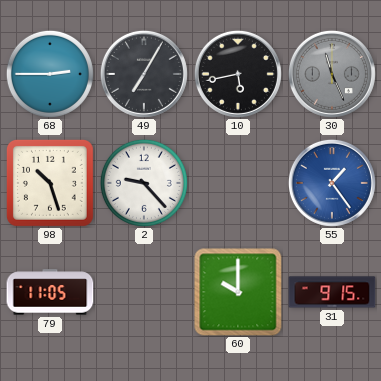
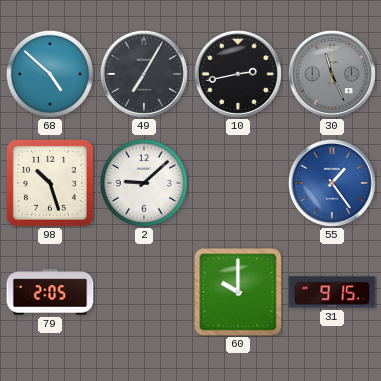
68: 2:45 -> 4:52 (50, 74)
10: 5:43 -> 2:43 (238, 74)
2: 9:23 -> 9:08 (144, 183)
79: 11:05 -> 2:05 (50, 292)
